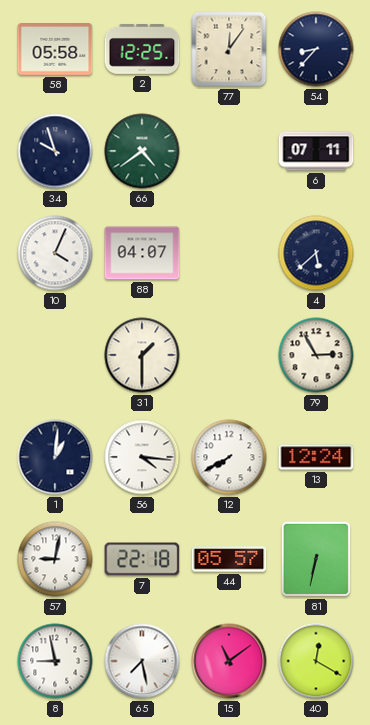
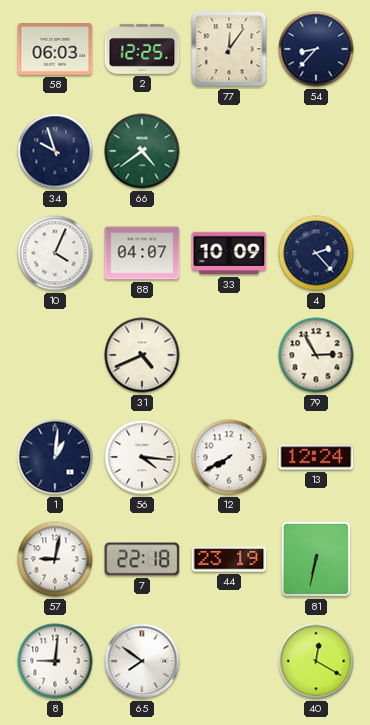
58: 05:58 -> 06:03 (55, 50)
6: 07:11 -> none (316, 151)
33: none -> 10:09 (229, 253)
4: 5:38 -> 2:23 (316, 253)
31: 1:30 -> 4:41 (142, 355)
44: 05:57 -> 23:19 (229, 559)
8: 8:58 -> 9:01 (55, 661)
65: 7:28 -> 7:51 (142, 661)
15: 11:09 -> none (229, 661)
